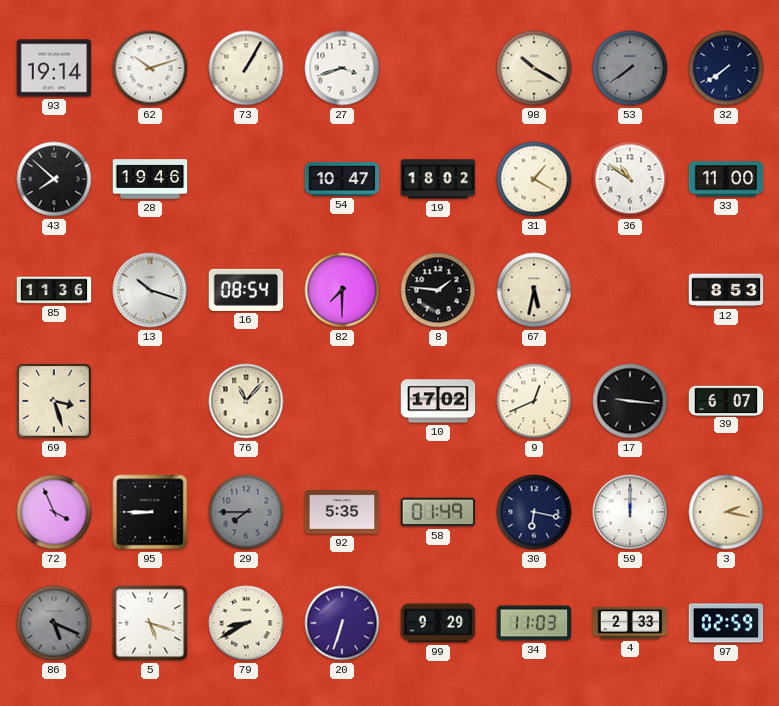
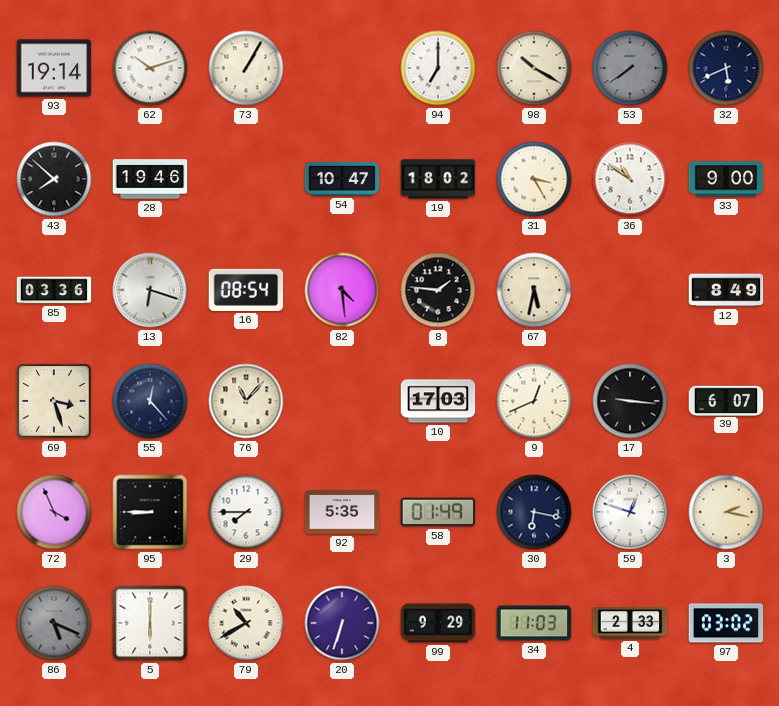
27: 3:42 -> none (342, 68)
94: none -> 7:00 (438, 68)
32: 7:39 -> 5:41 (726, 68)
31: 1:20 -> 3:25 (534, 179)
33: 11:00 -> 9:00 (726, 179)
85: 11:36 -> 03:36 (54, 290)
13: 10:18 -> 6:18 (150, 290)
82: 7:30 -> 4:29 (342, 290)
12: 8:53 -> 8:49 (726, 290)
55: none -> 12:23 (150, 401)
10: 17:02 -> 17:03 (438, 401)
29 dial: grey -> white (246, 512)
59: 12:00 -> 12:48 (630, 512)
5: 5:18 -> 6:00 (150, 623)
79: 8:40 -> 10:40 (246, 623)
97: 02:59 -> 03:02 (726, 623)
